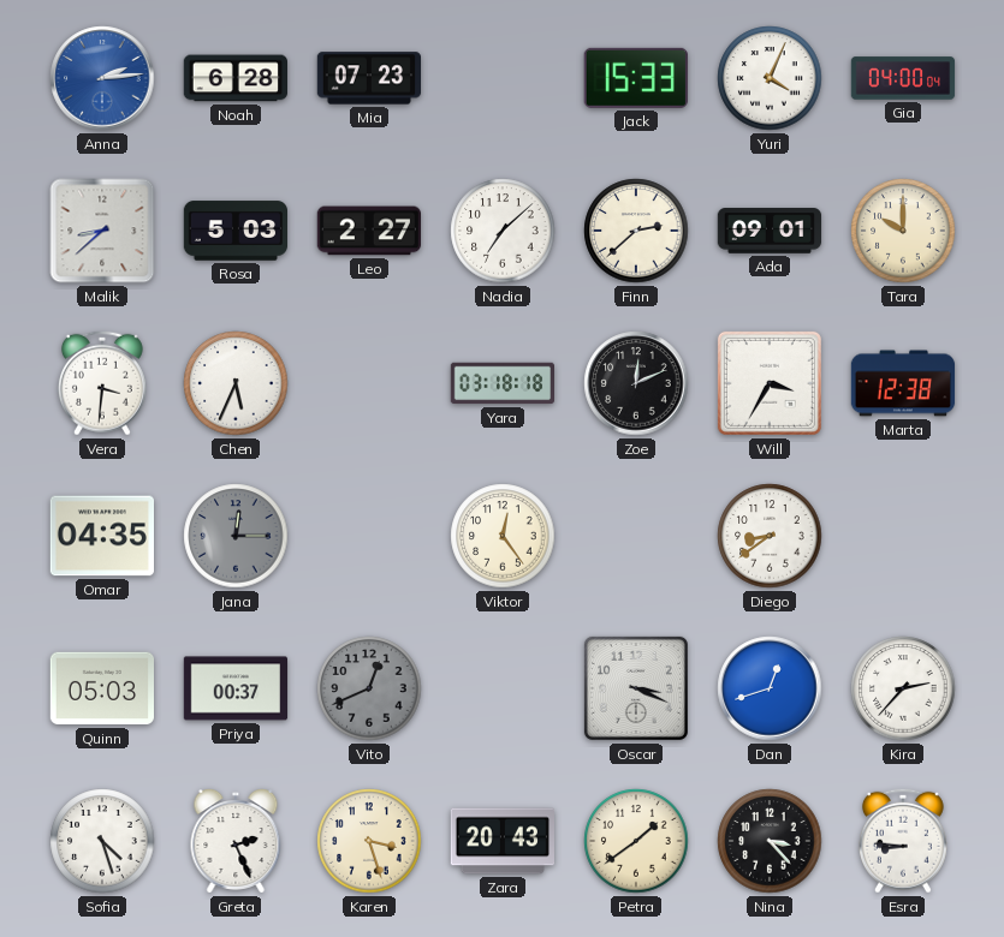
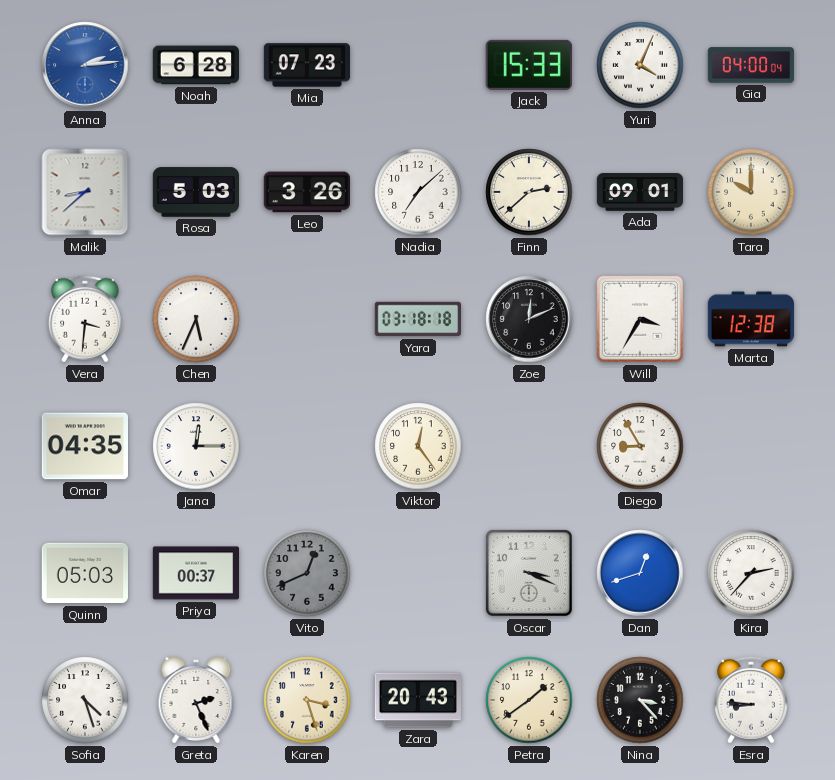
Leo: 2:27 -> 3:26 (306, 192)
Jana dial: grey -> white (196, 446)
Diego: 8:39 -> 8:55 (640, 446)
